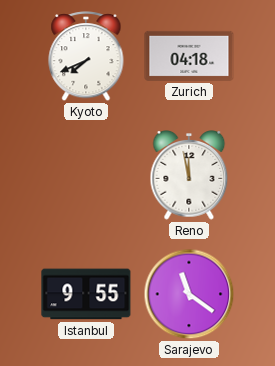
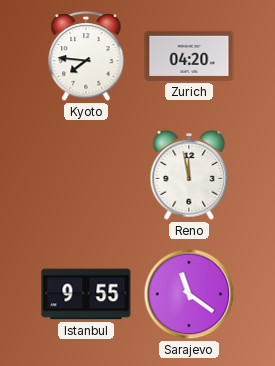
Kyoto: 7:41 -> 7:46 (86, 57)
Zurich: 04:18 -> 04:20 (189, 56)
